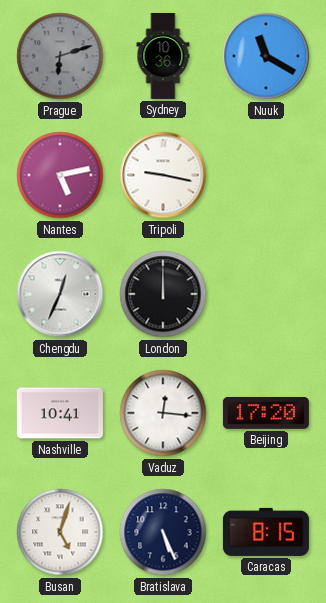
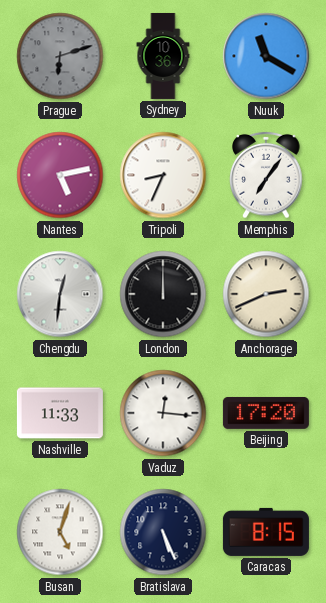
Tripoli: 9:17 -> 8:34 (163, 175)
Memphis: none -> 7:06 (266, 175)
Chengdu: 12:34 -> 12:31 (60, 294)
Anchorage: none -> 2:41 (266, 294)
Nashville: 10:41 -> 11:33 (60, 413)
